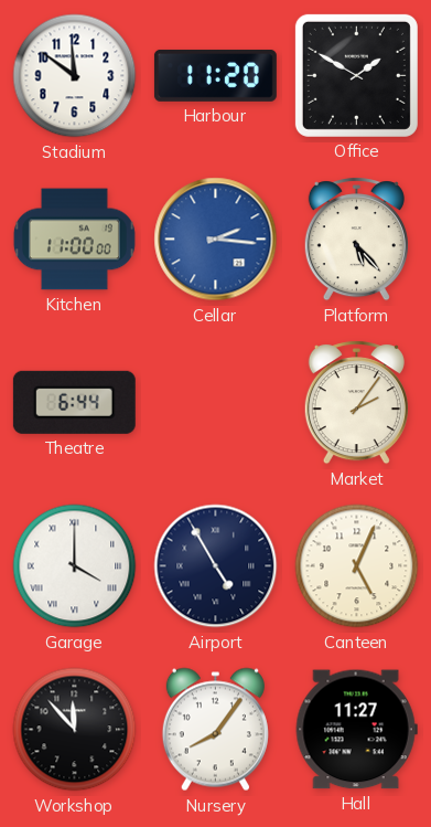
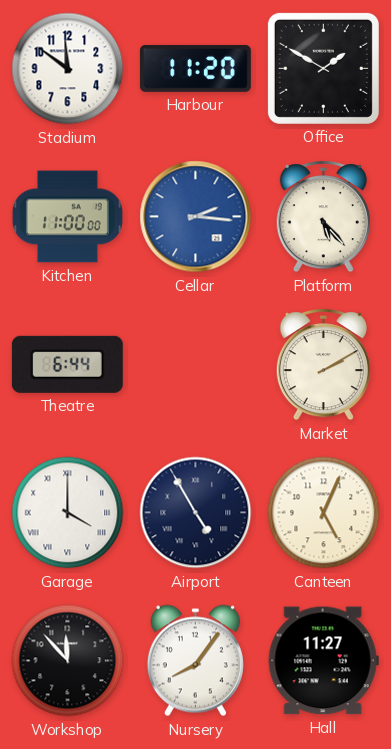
Market: 2:06 -> 2:10 (323, 365)
